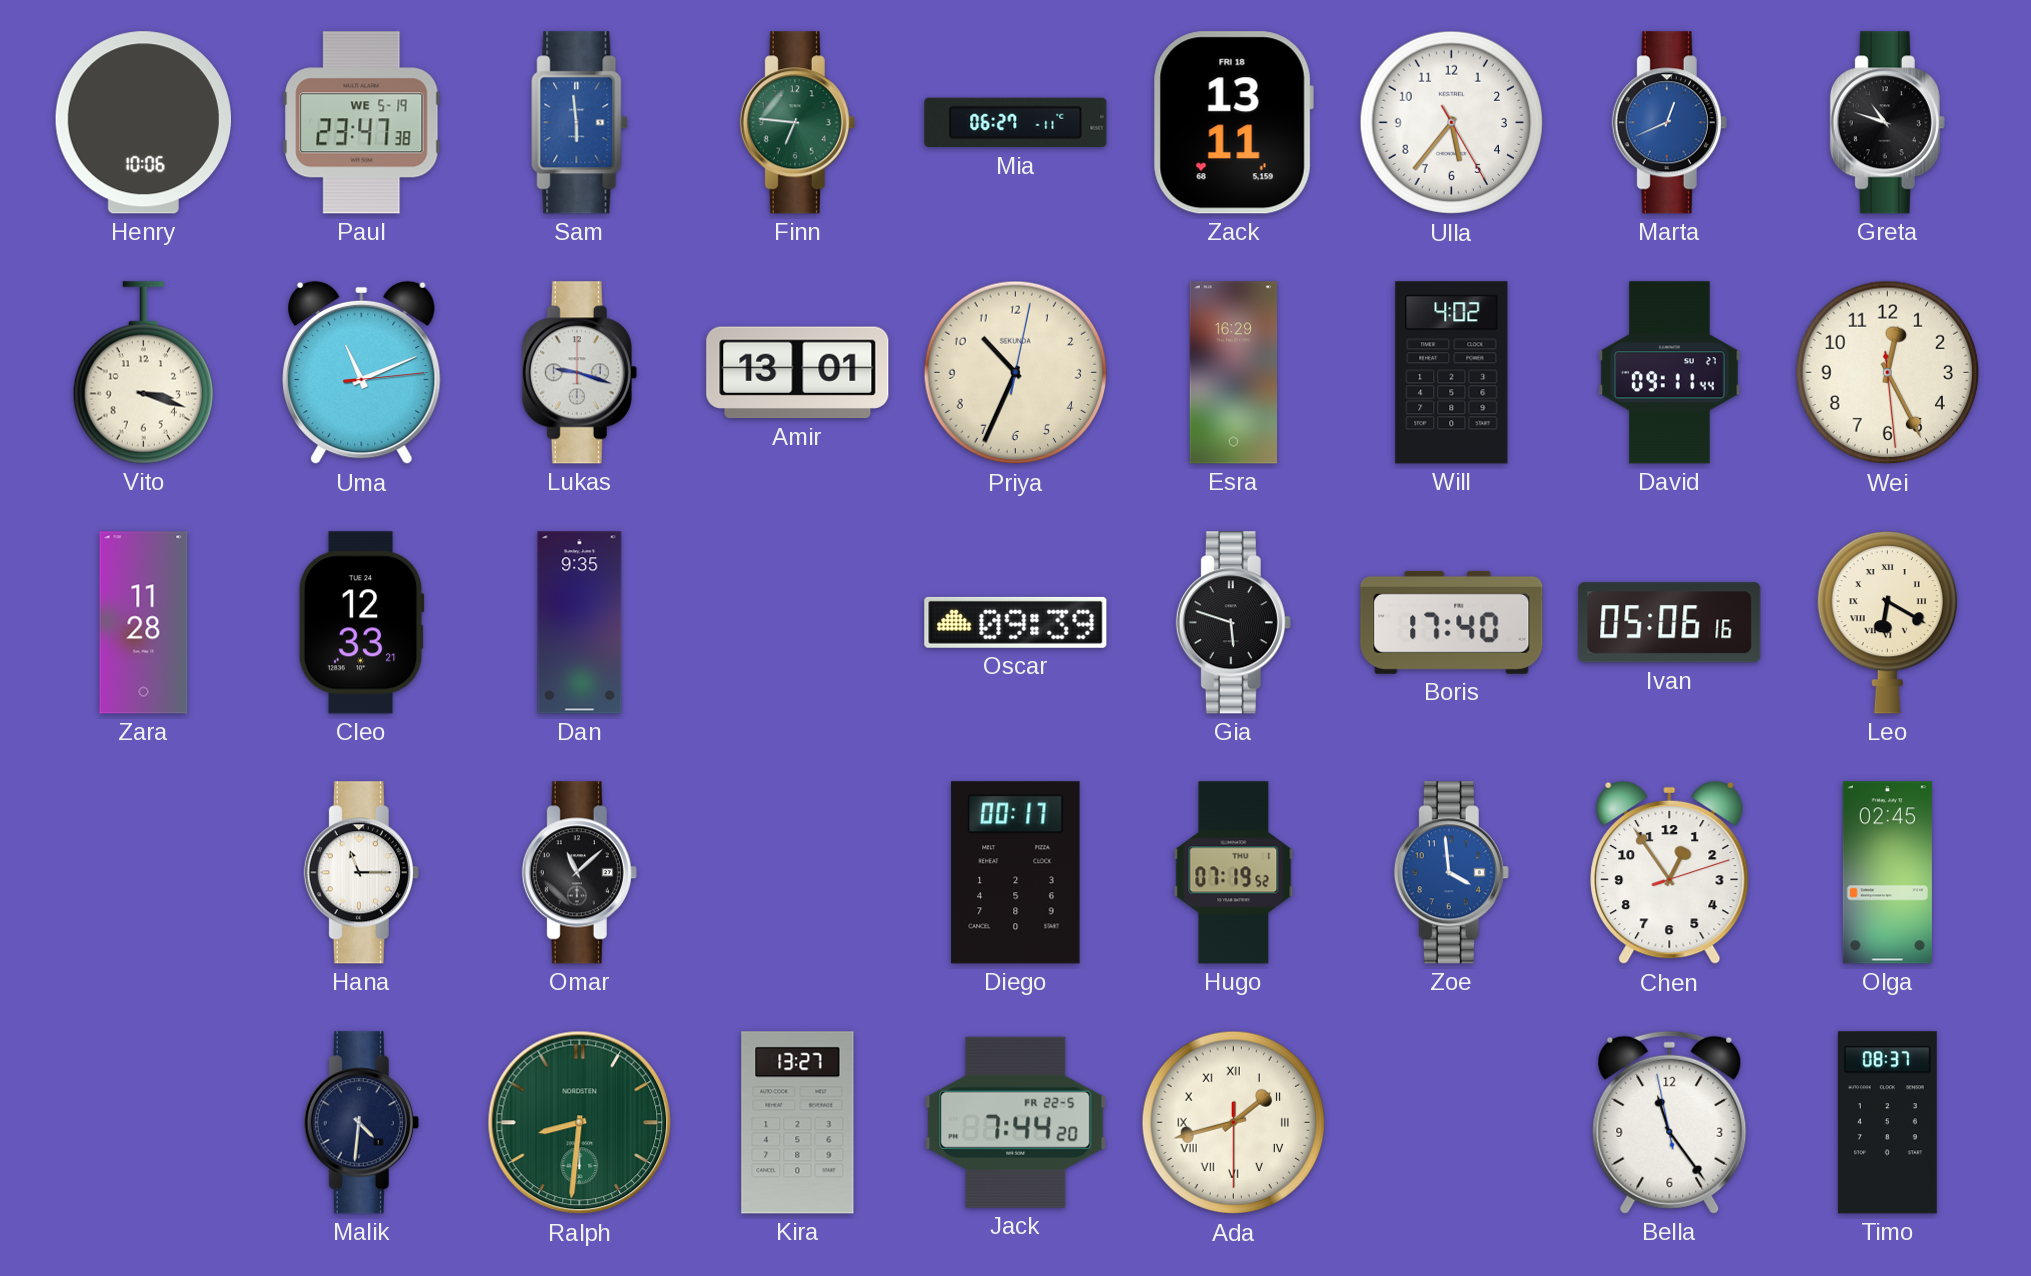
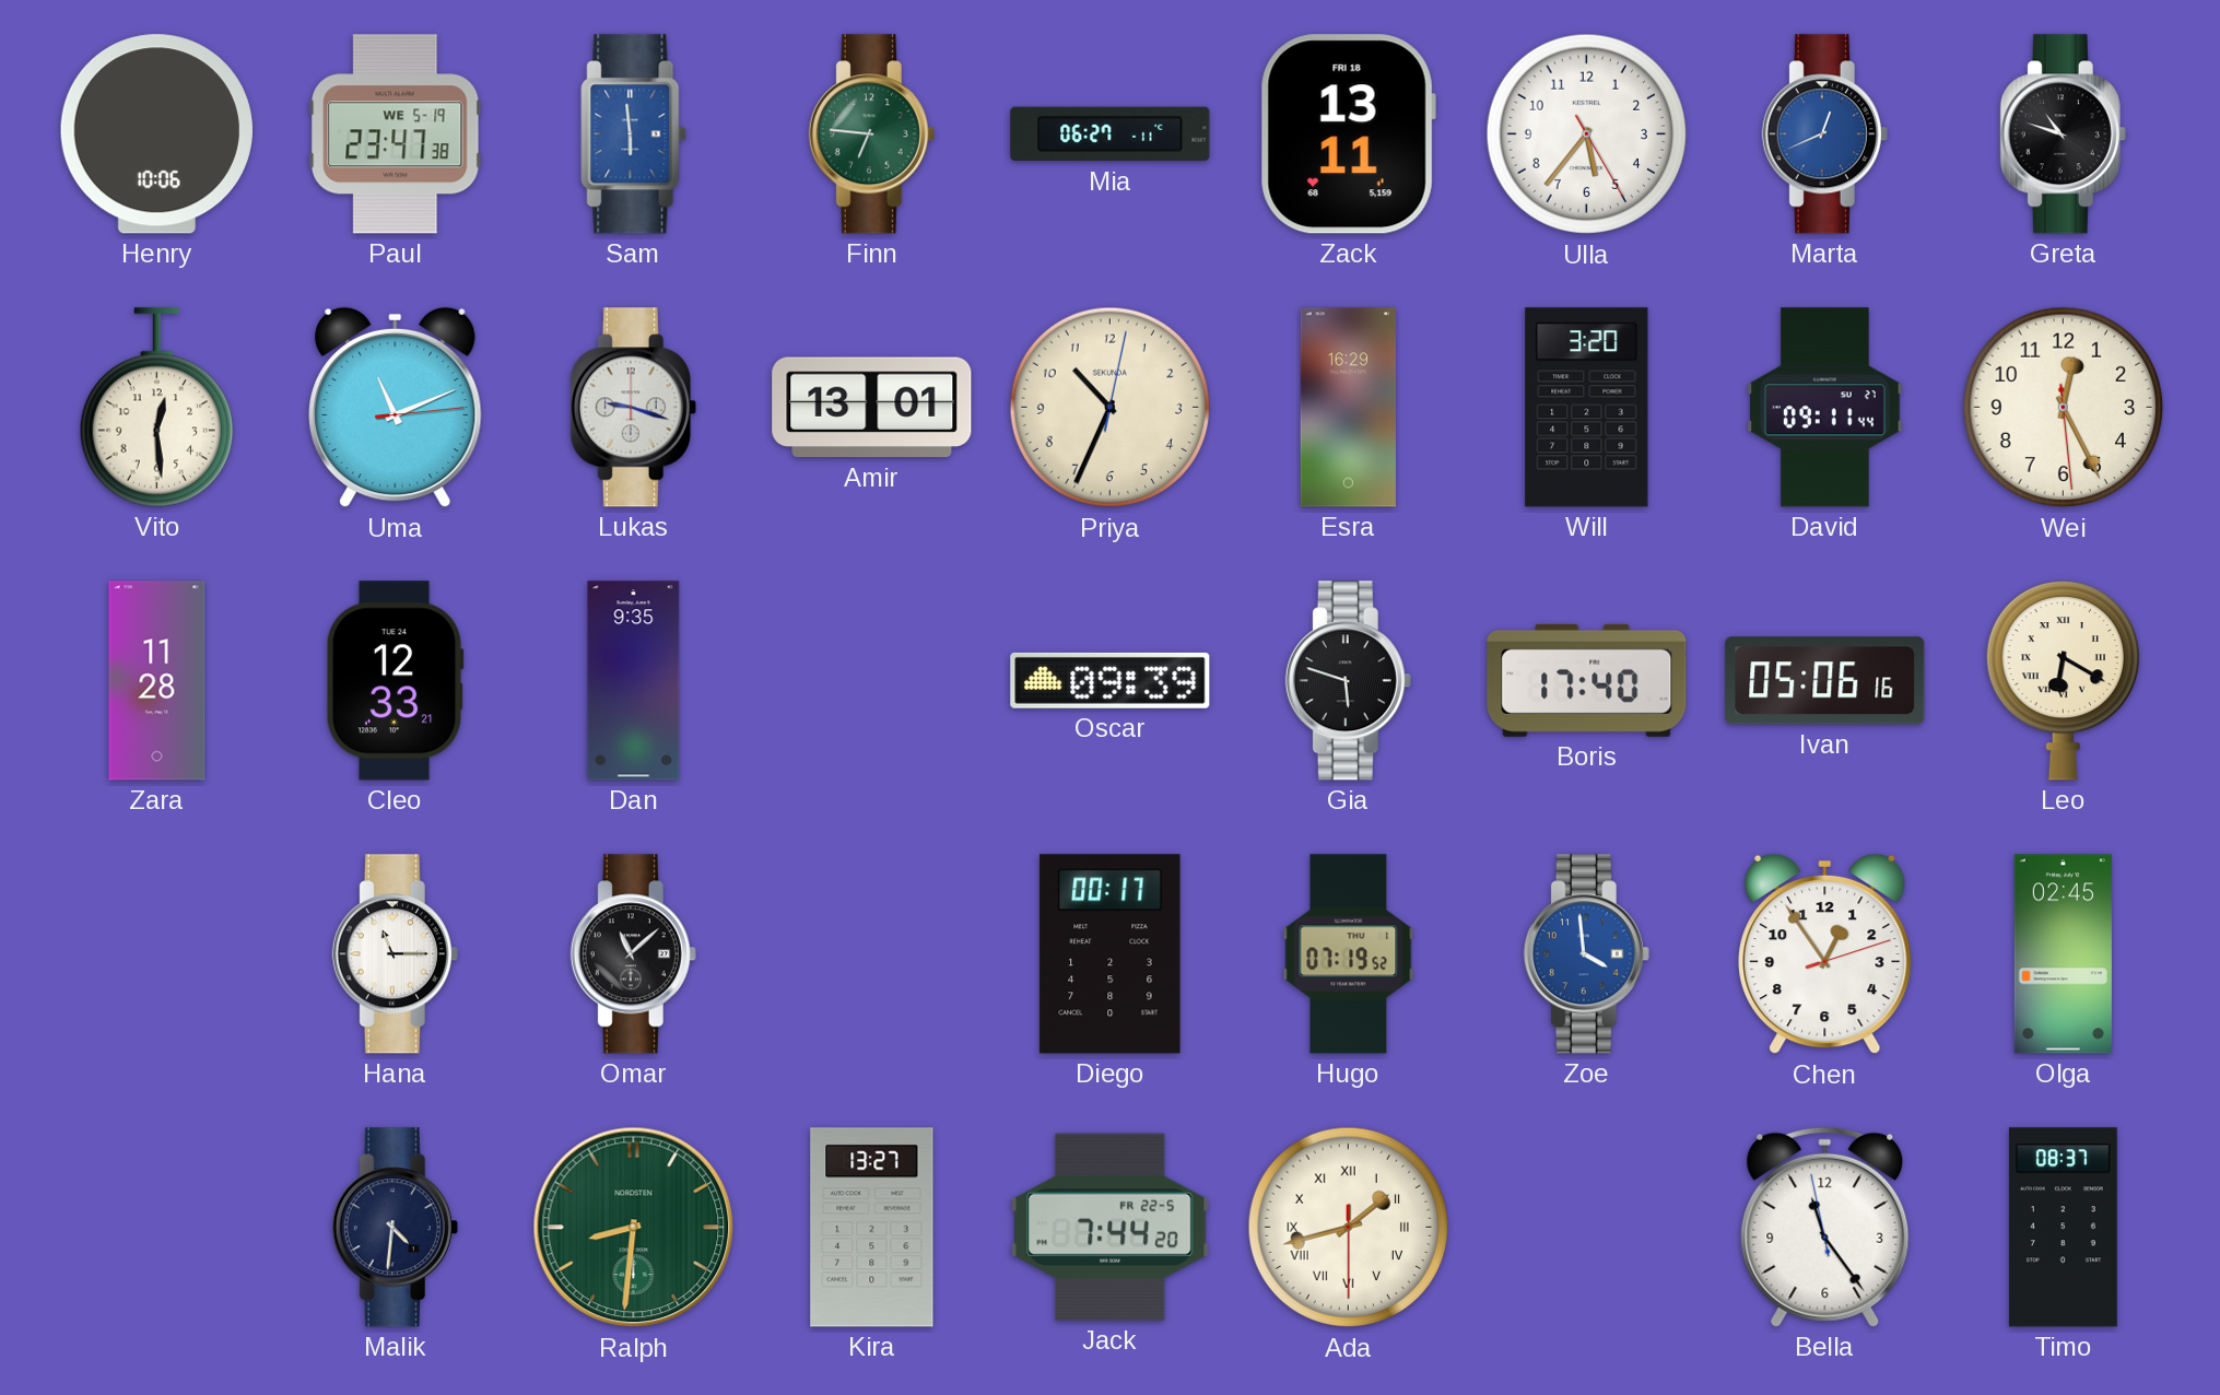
Vito: 3:18 -> 12:29 (156, 408)
Will: 4:02 -> 3:20 (1587, 408)
